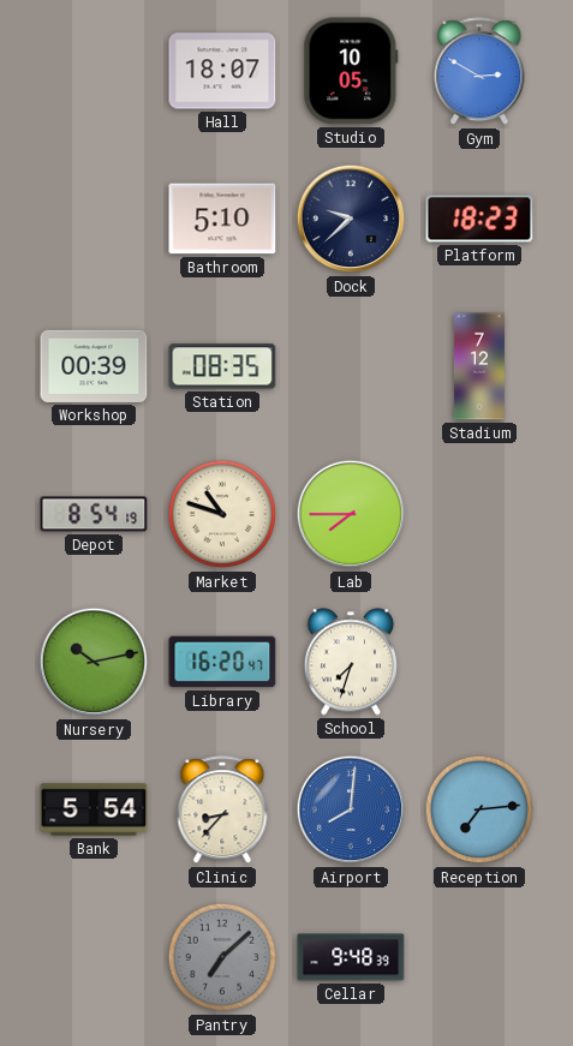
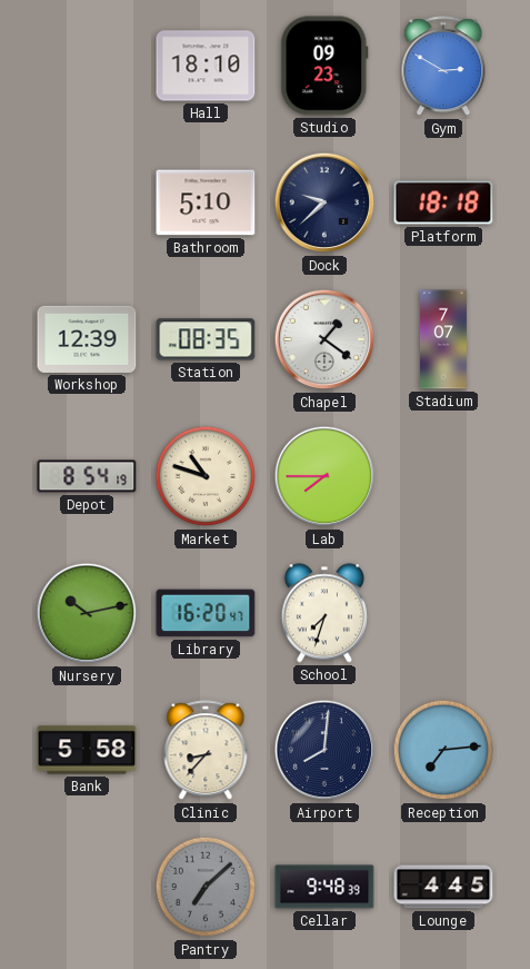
Hall: 18:07 -> 18:10 (206, 66)
Studio: 10:05 -> 09:23 (324, 66)
Platform: 18:23 -> 18:18 (443, 202)
Workshop: 00:39 -> 12:39 (87, 339)
Chapel: none -> 1:21 (324, 339)
Stadium: 7:12 -> 7:07 (443, 339)
Bank: 5:54 -> 5:58 (87, 750)
Airport dial: blue -> navy (324, 750)
Lounge: none -> 4:45 (443, 887)
